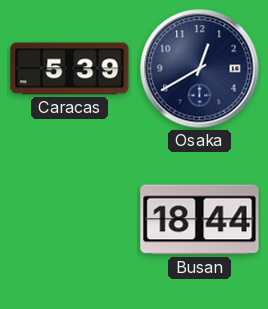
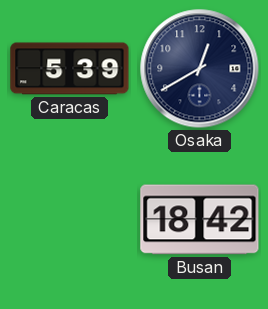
Busan: 18:44 -> 18:42 (200, 220)
